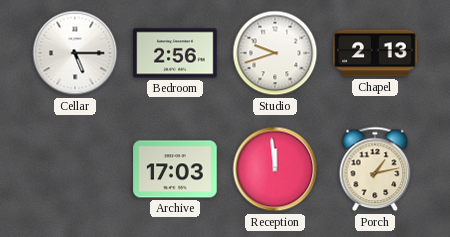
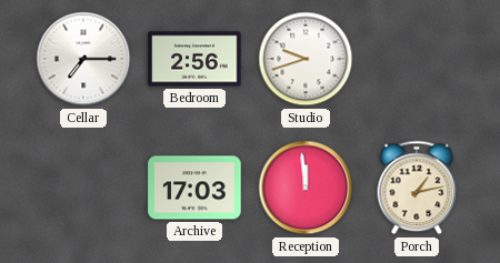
Cellar: 5:15 -> 7:15 (83, 59)
Chapel: 2:13 -> none (375, 53)
